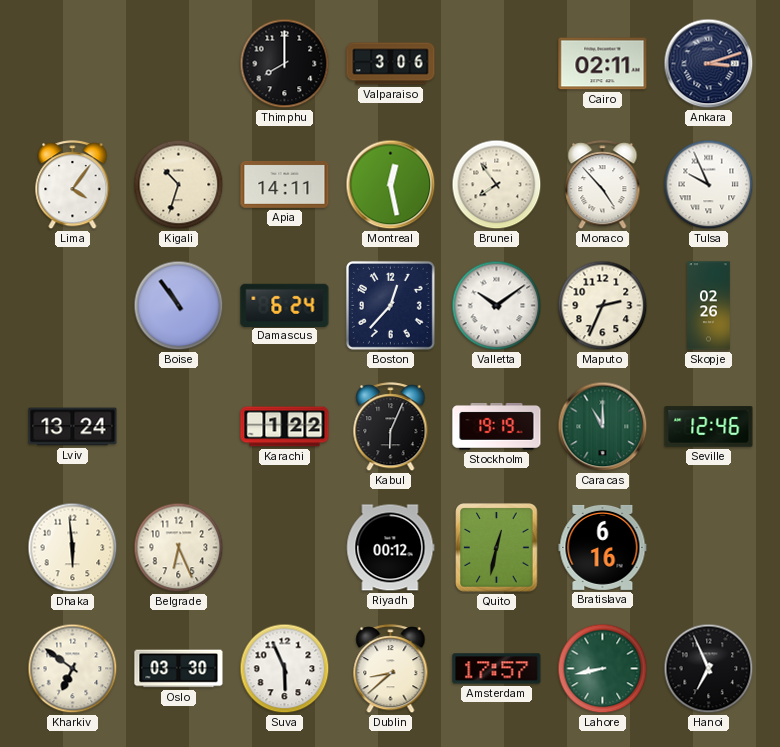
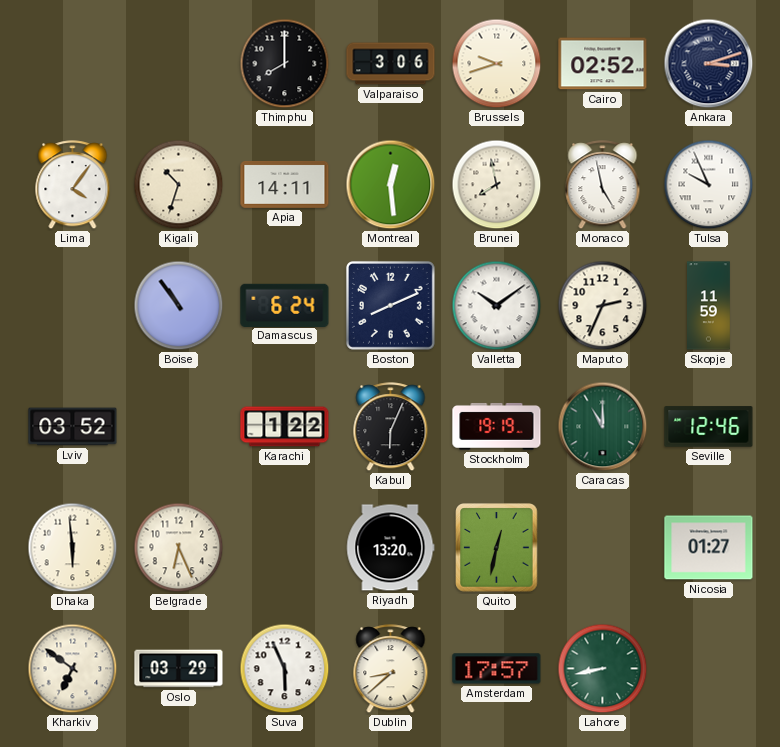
Brussels: none -> 9:42 (497, 64)
Cairo: 02:11 -> 02:52 (603, 64)
Montreal: 12:28 -> 12:29 (391, 185)
Brunei: 7:54 -> 7:58 (497, 185)
Monaco: 4:53 -> 4:58 (603, 185)
Boston: 12:37 -> 8:11 (390, 305)
Skopje: 02:26 -> 11:59 (709, 306)
Lviv: 13:24 -> 03:52 (73, 427)
Riyadh: 00:12 -> 13:20 (391, 548)
Bratislava: 6:16 -> none (603, 547)
Nicosia: none -> 01:27 (709, 548)
Oslo: 03:30 -> 03:29 (179, 669)
Hanoi: 6:56 -> none (709, 669)
